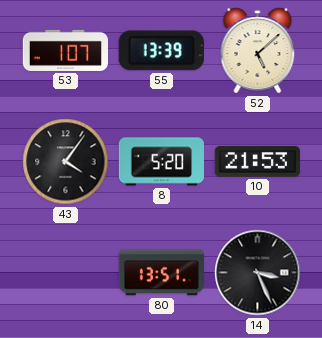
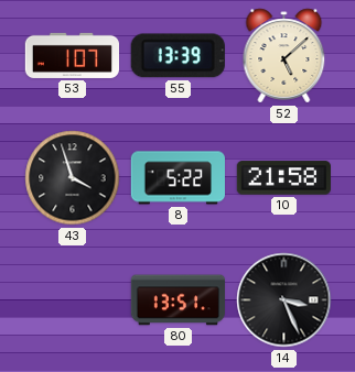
43: 4:06 -> 3:57 (73, 178)
8: 5:20 -> 5:22 (177, 178)
10: 21:53 -> 21:58 (283, 178)
